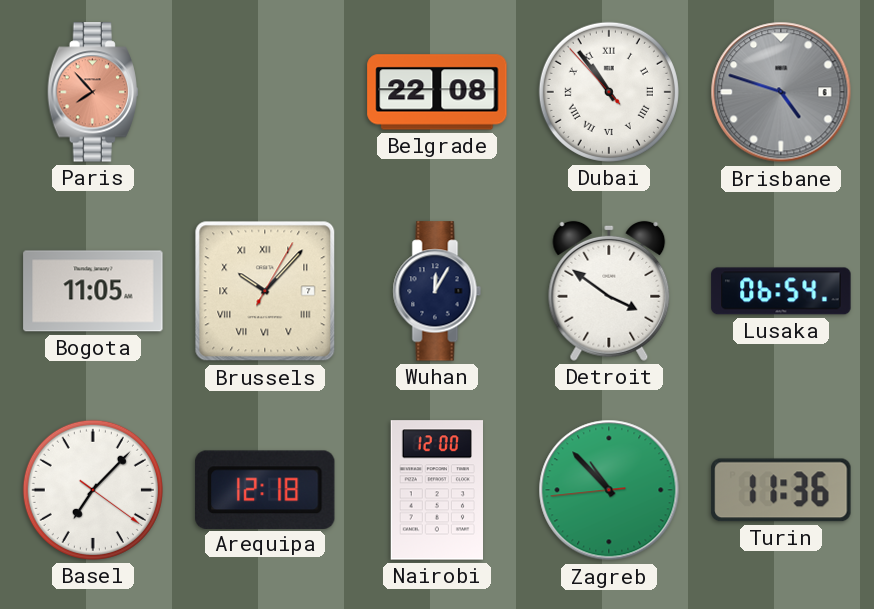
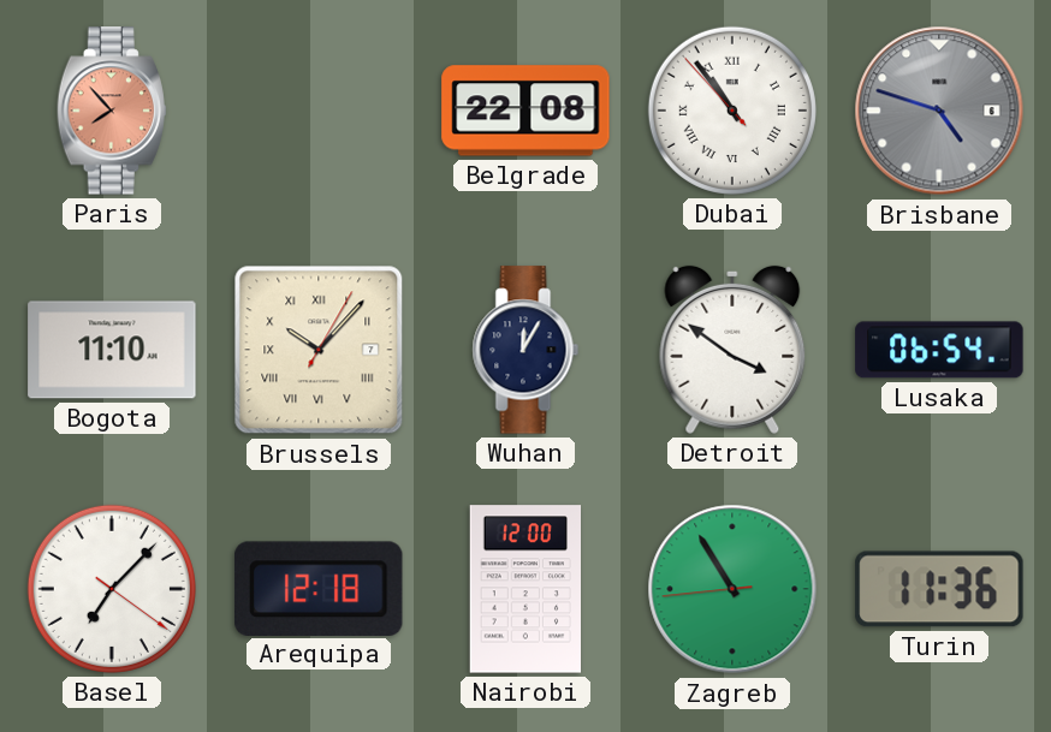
Bogota: 11:05 -> 11:10 (112, 350)
Zagreb: 10:52 -> 10:54 (732, 589)
